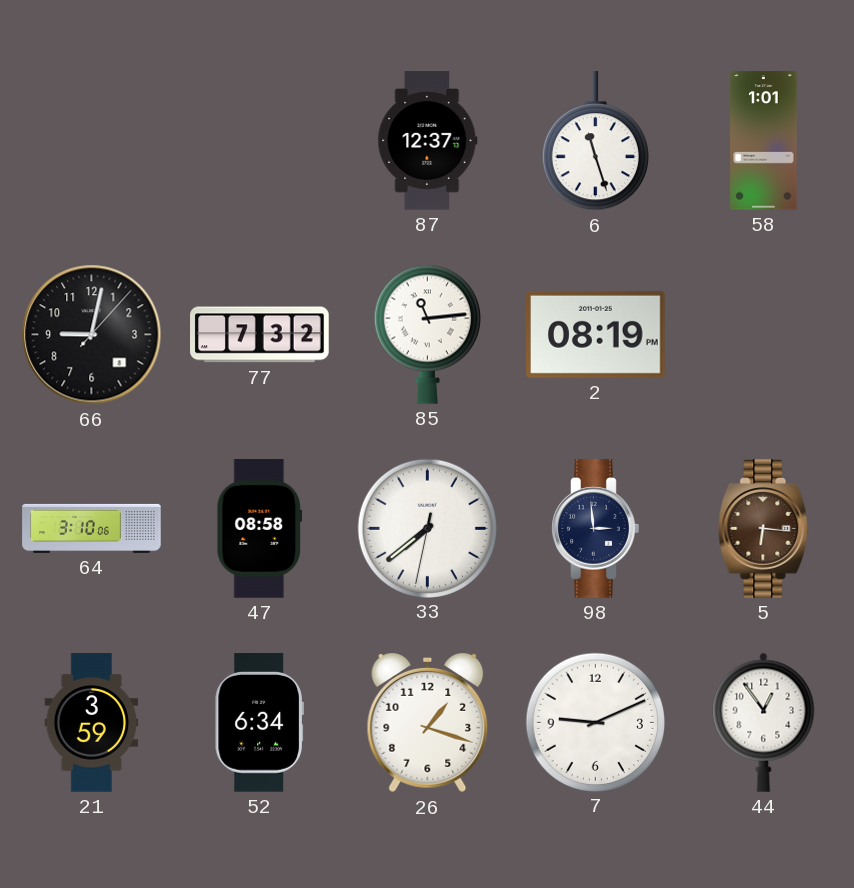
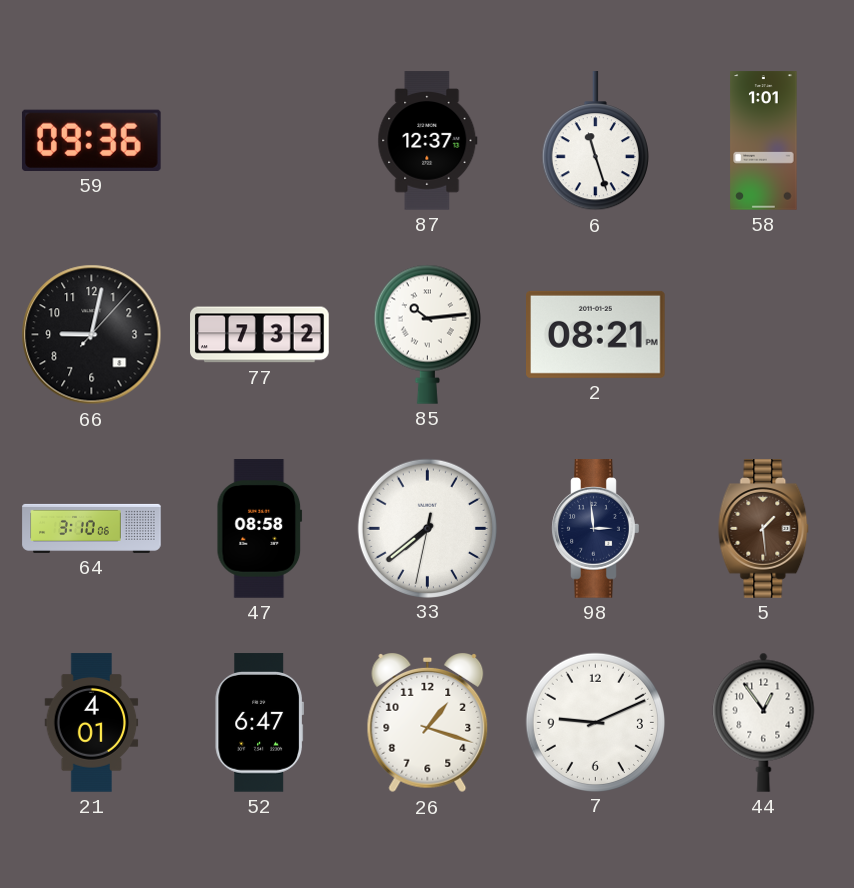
59: none -> 09:36 (91, 140)
85: 11:14 -> 10:14 (427, 334)
2: 08:19 -> 08:21 (596, 334)
5: 6:16 -> 1:29 (764, 529)
21: 3:59 -> 4:01 (92, 723)
52: 6:34 -> 6:47 (259, 723)
